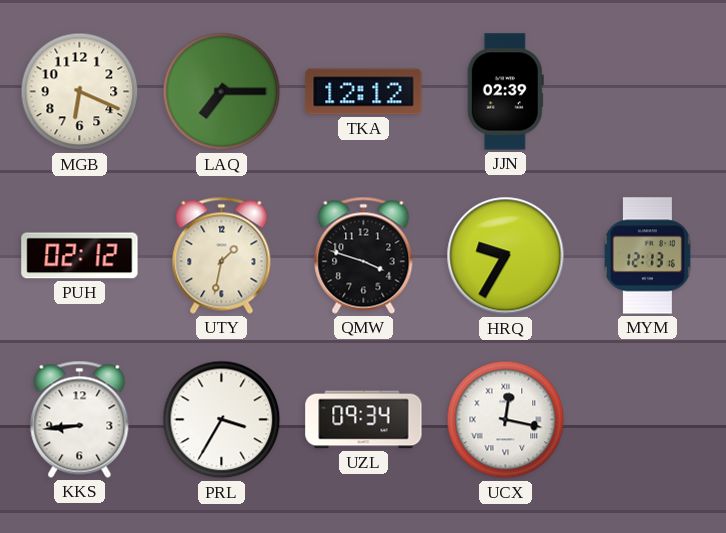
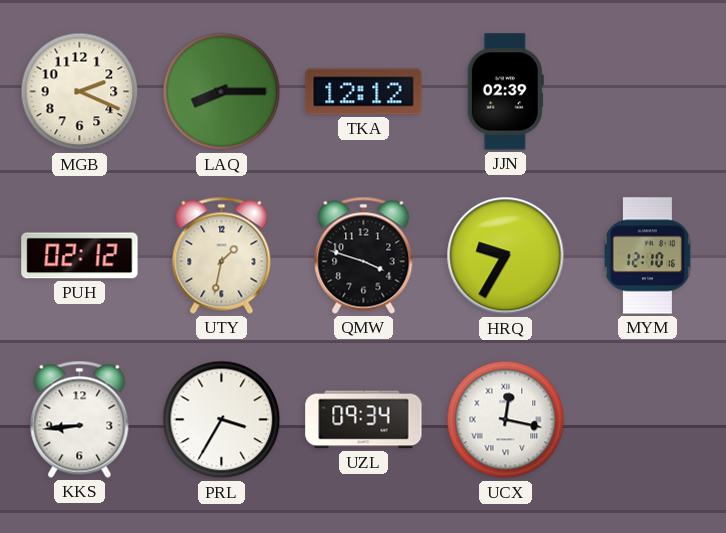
MGB: 6:19 -> 2:19 (80, 92)
LAQ: 7:15 -> 8:15 (222, 92)
MYM: 12:13 -> 12:10 (647, 256)
